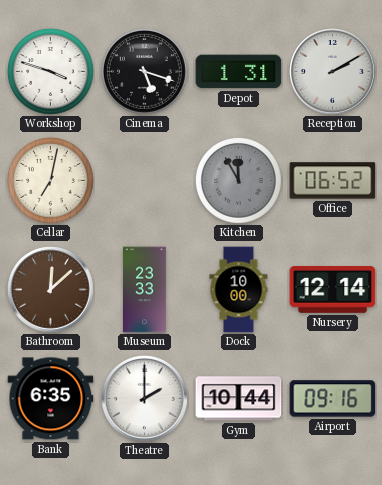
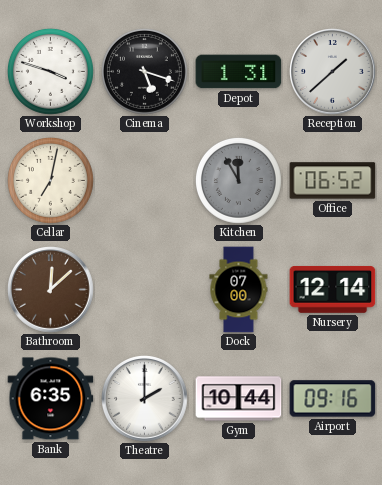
Reception: 2:10 -> 1:38 (333, 72)
Museum: 23:33 -> none (144, 290)
Dock: 10:00 -> 07:00 (239, 290)
